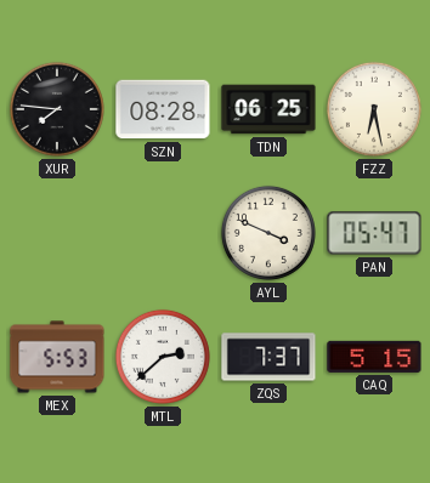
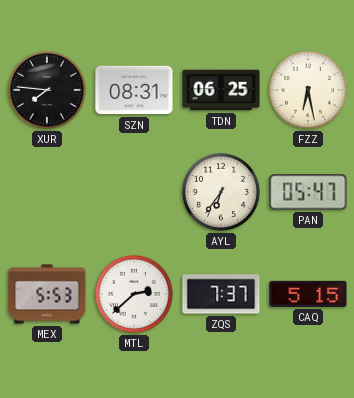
SZN: 08:28 -> 08:31 (134, 90)
AYL: 3:49 -> 6:36 (221, 192)
